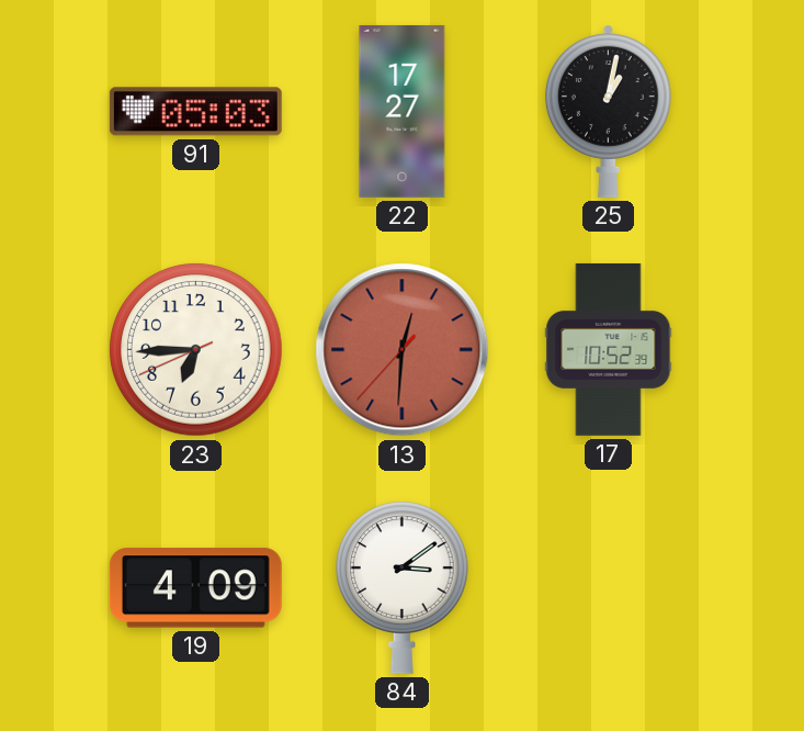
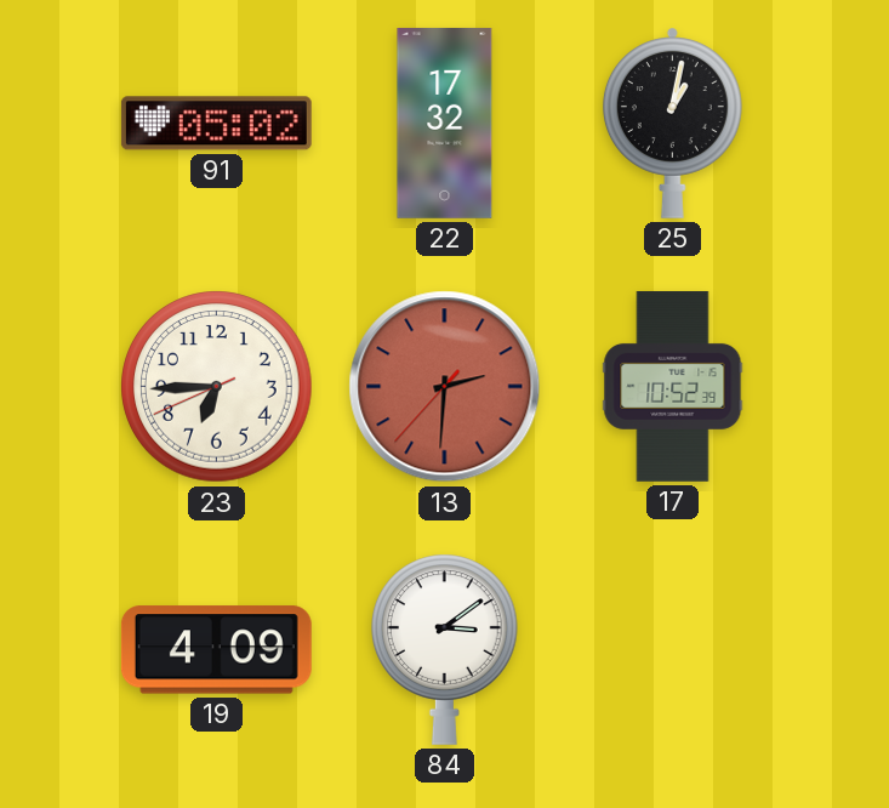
91: 05:03 -> 05:02 (216, 124)
22: 17:27 -> 17:32 (445, 123)
13: 12:30 -> 2:30 (445, 387)
